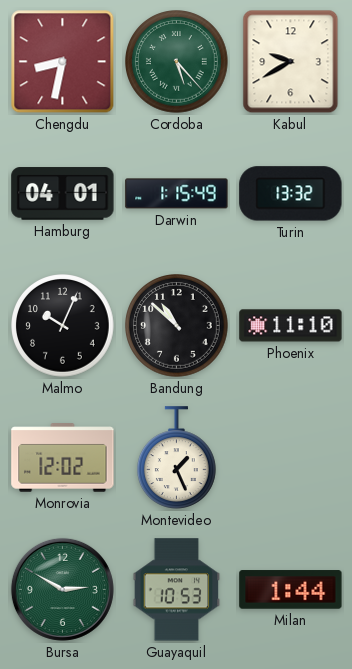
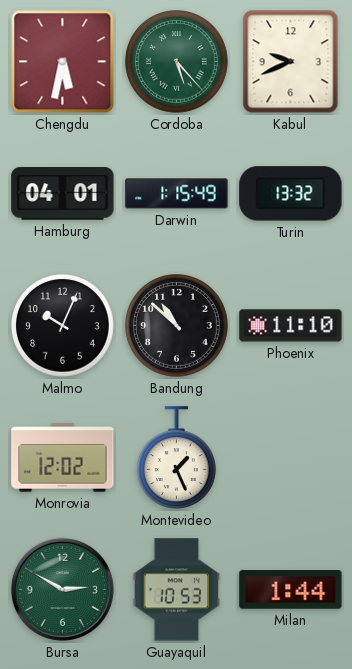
Chengdu: 8:32 -> 5:32 (63, 62)
Kabul: 9:40 -> 9:41 (291, 62)
